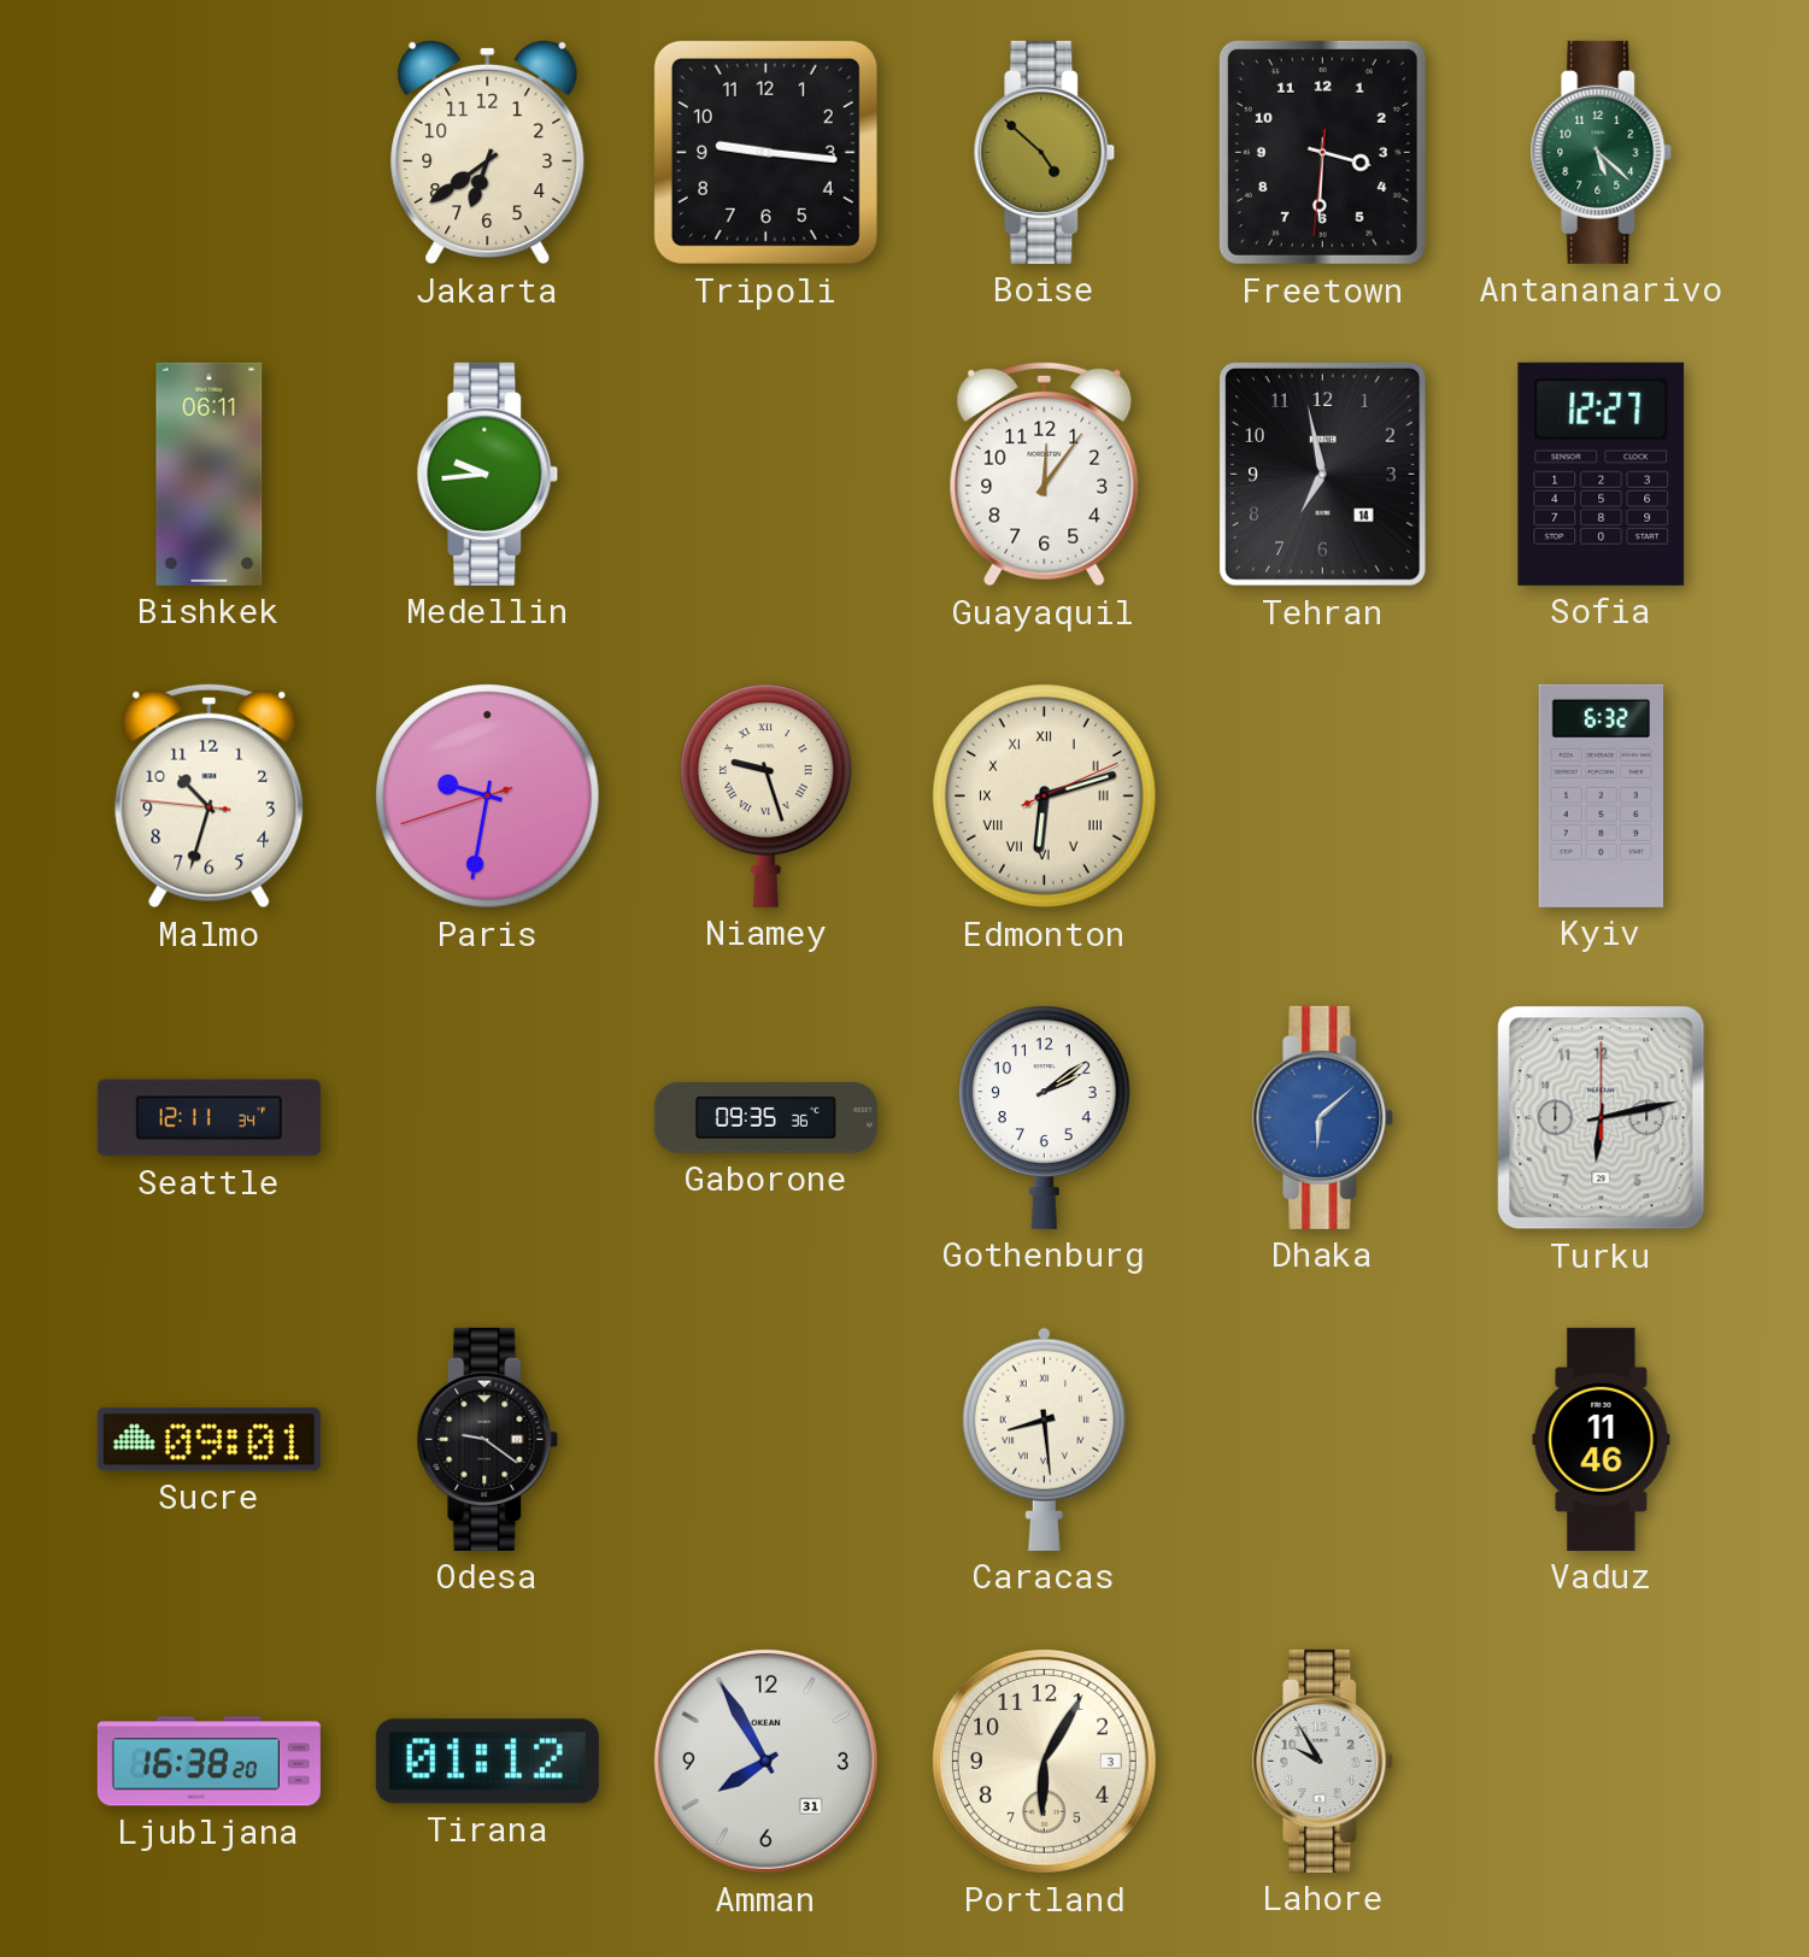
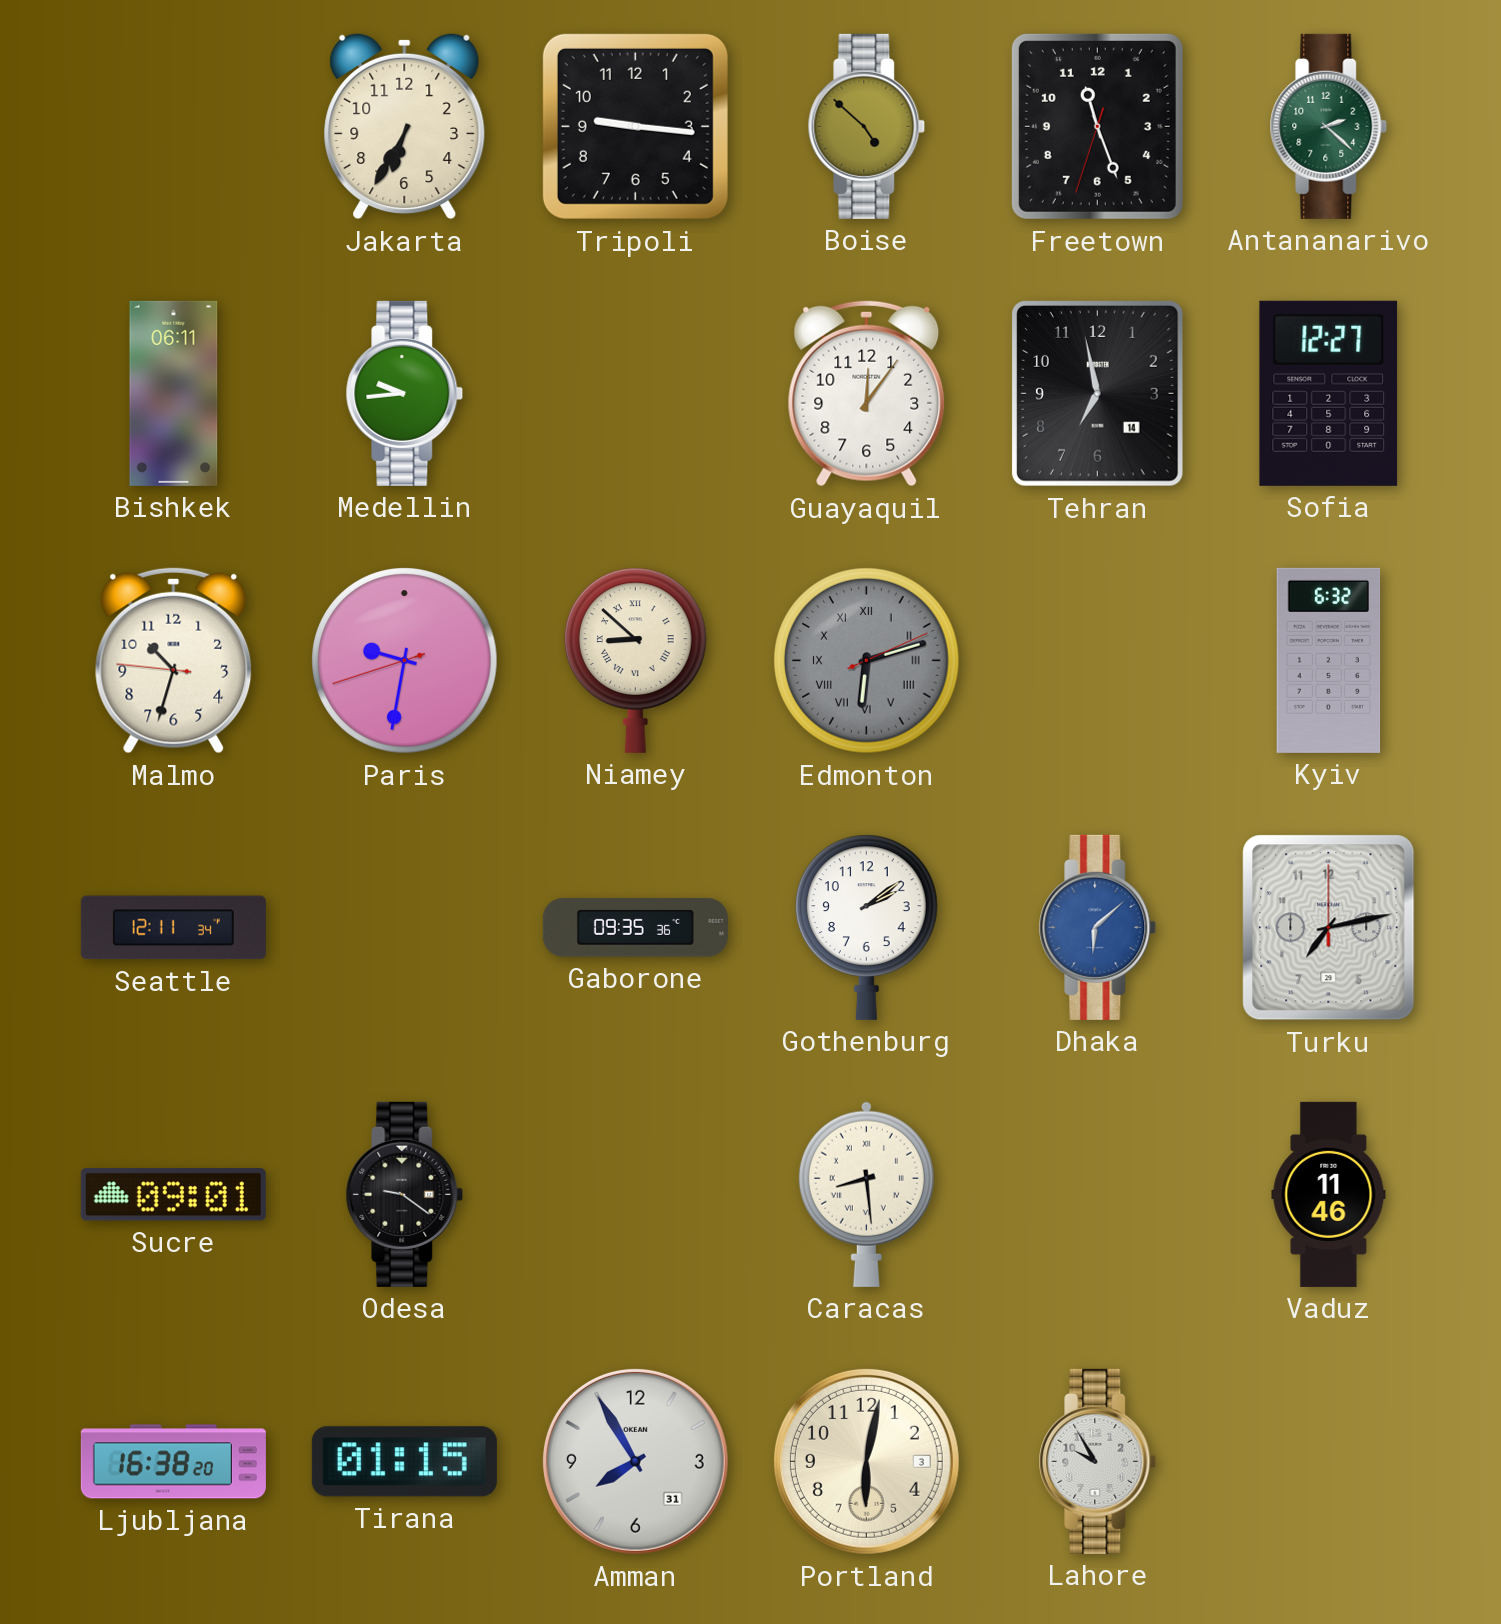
Jakarta: 6:39 -> 6:35 (405, 126)
Freetown: 3:30 -> 11:26 (1097, 126)
Antananarivo: 5:22 -> 2:22 (1329, 126)
Niamey: 9:27 -> 8:52 (635, 660)
Edmonton dial: cream -> grey (867, 661)
Turku: 6:13 -> 7:13 (1329, 928)
Tirana: 01:12 -> 01:15 (404, 1462)
Portland: 6:05 -> 6:02 (866, 1461)
